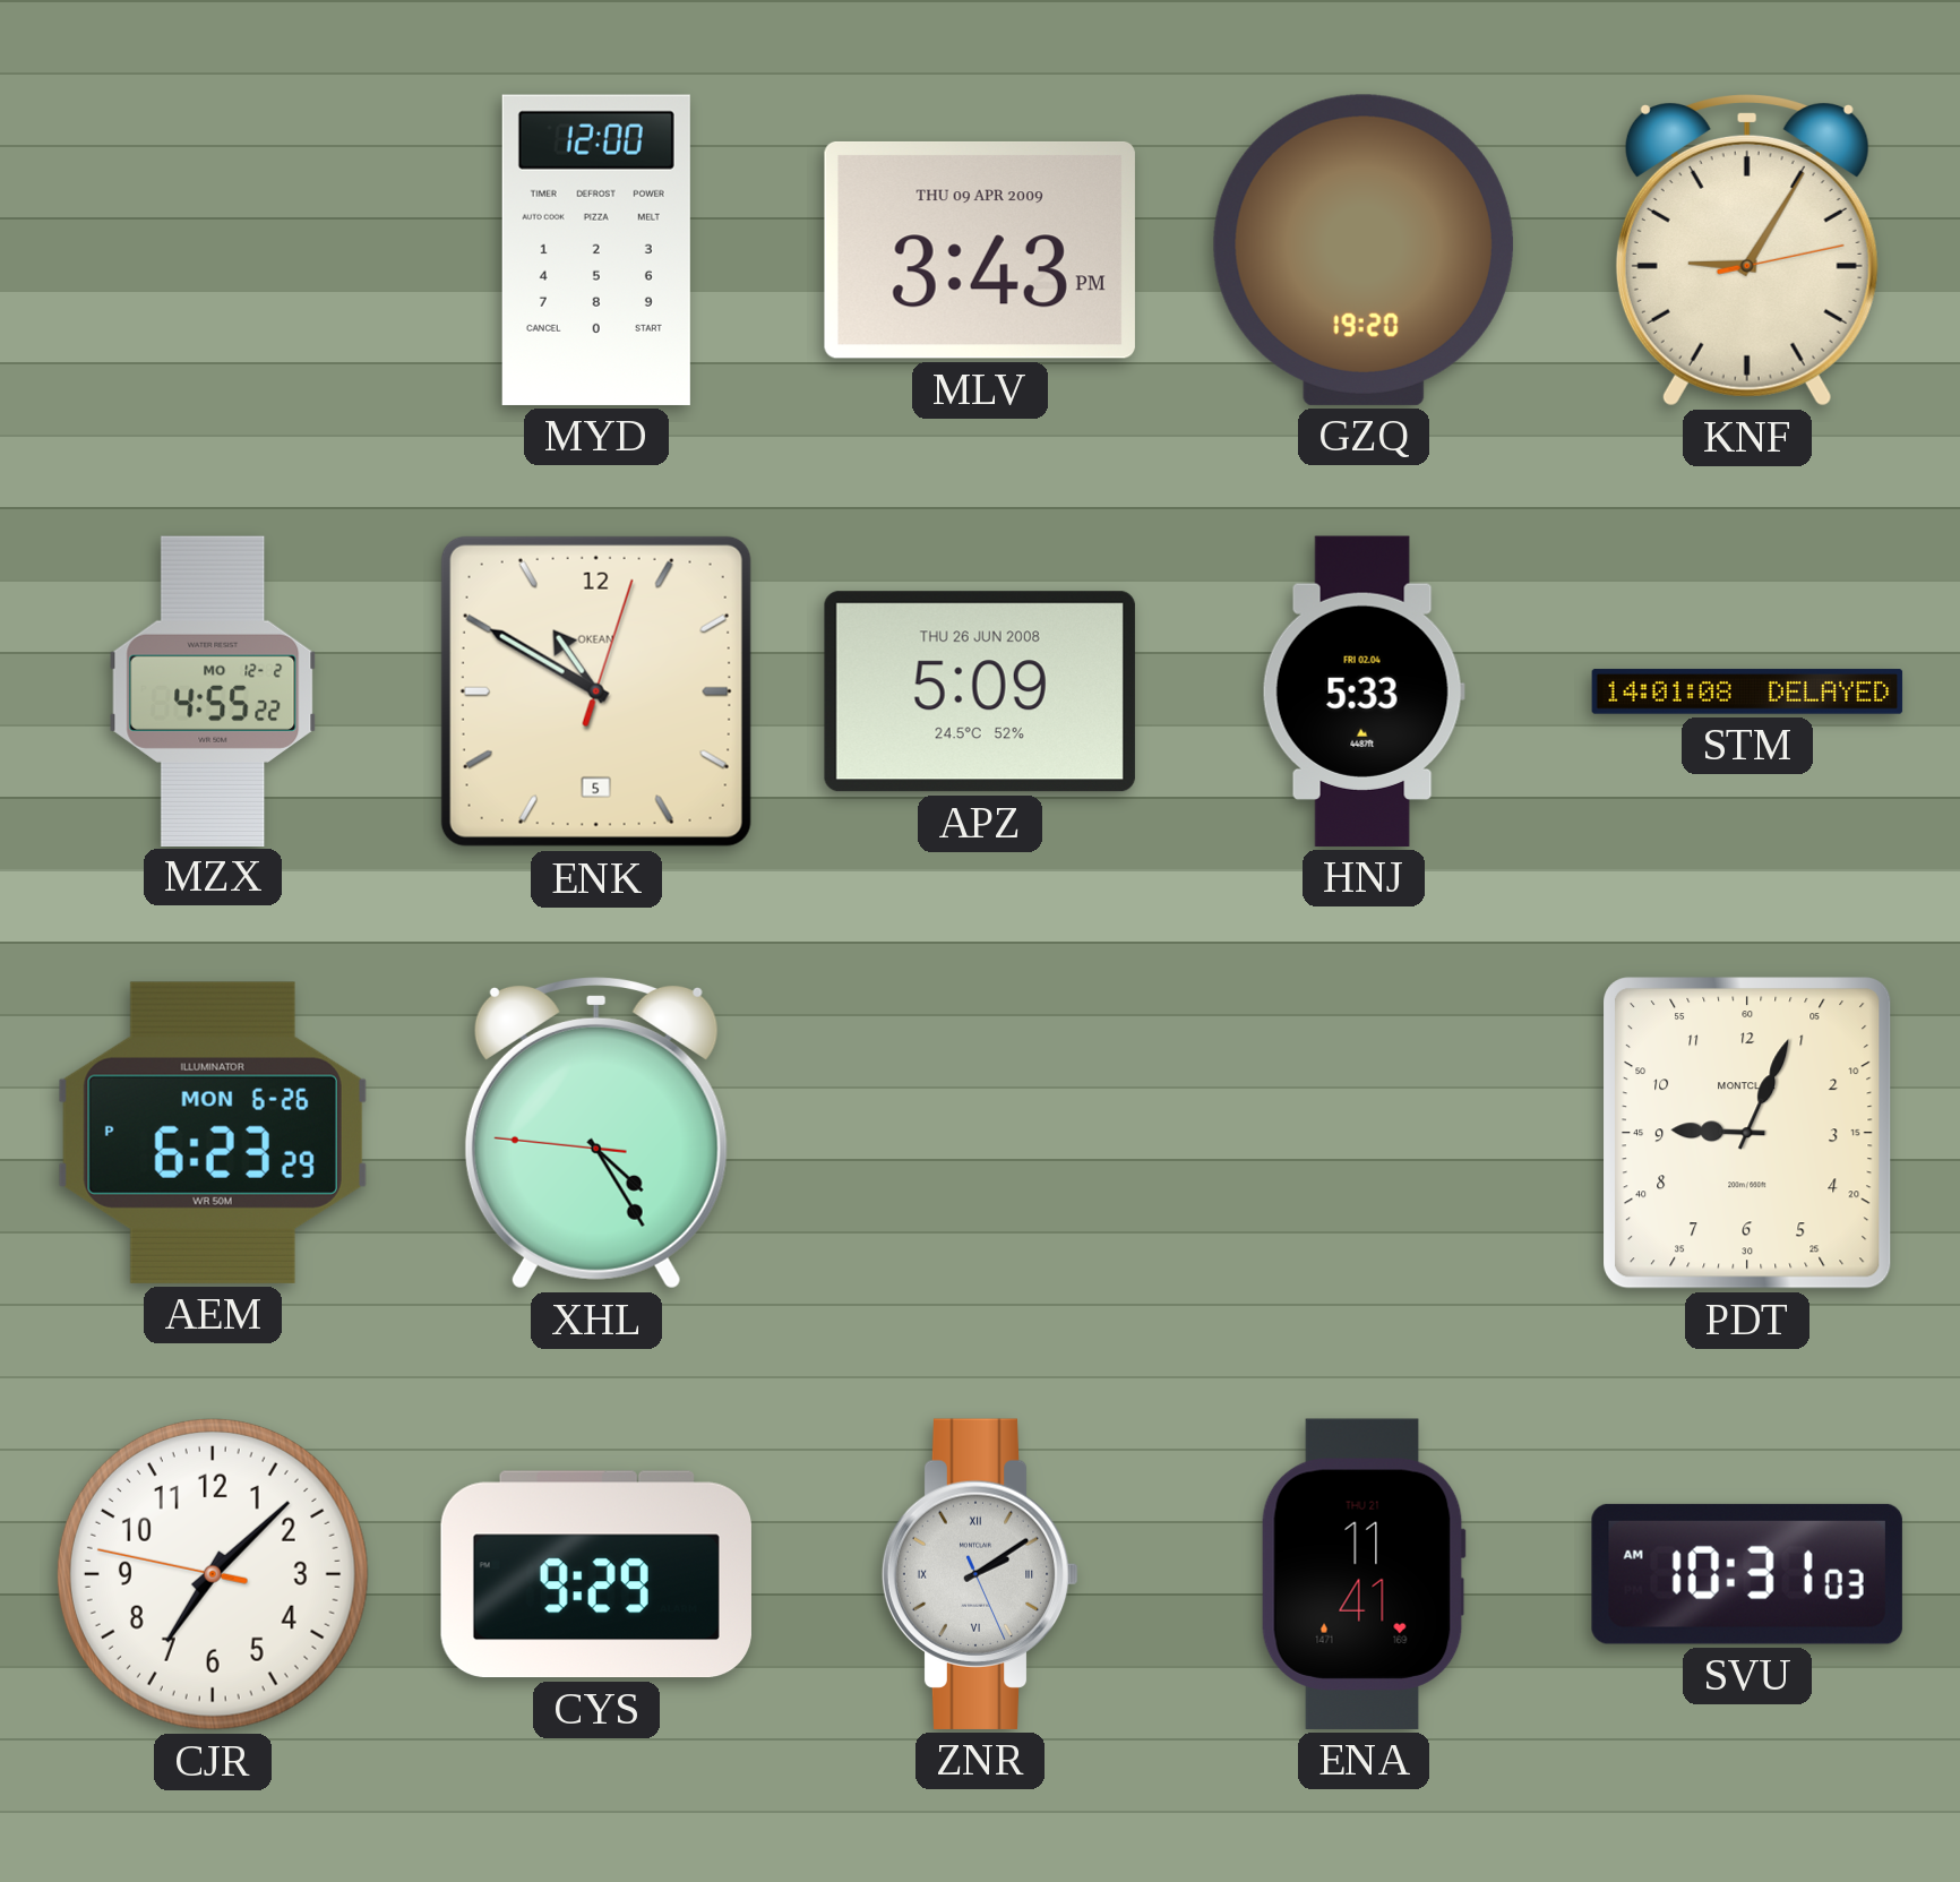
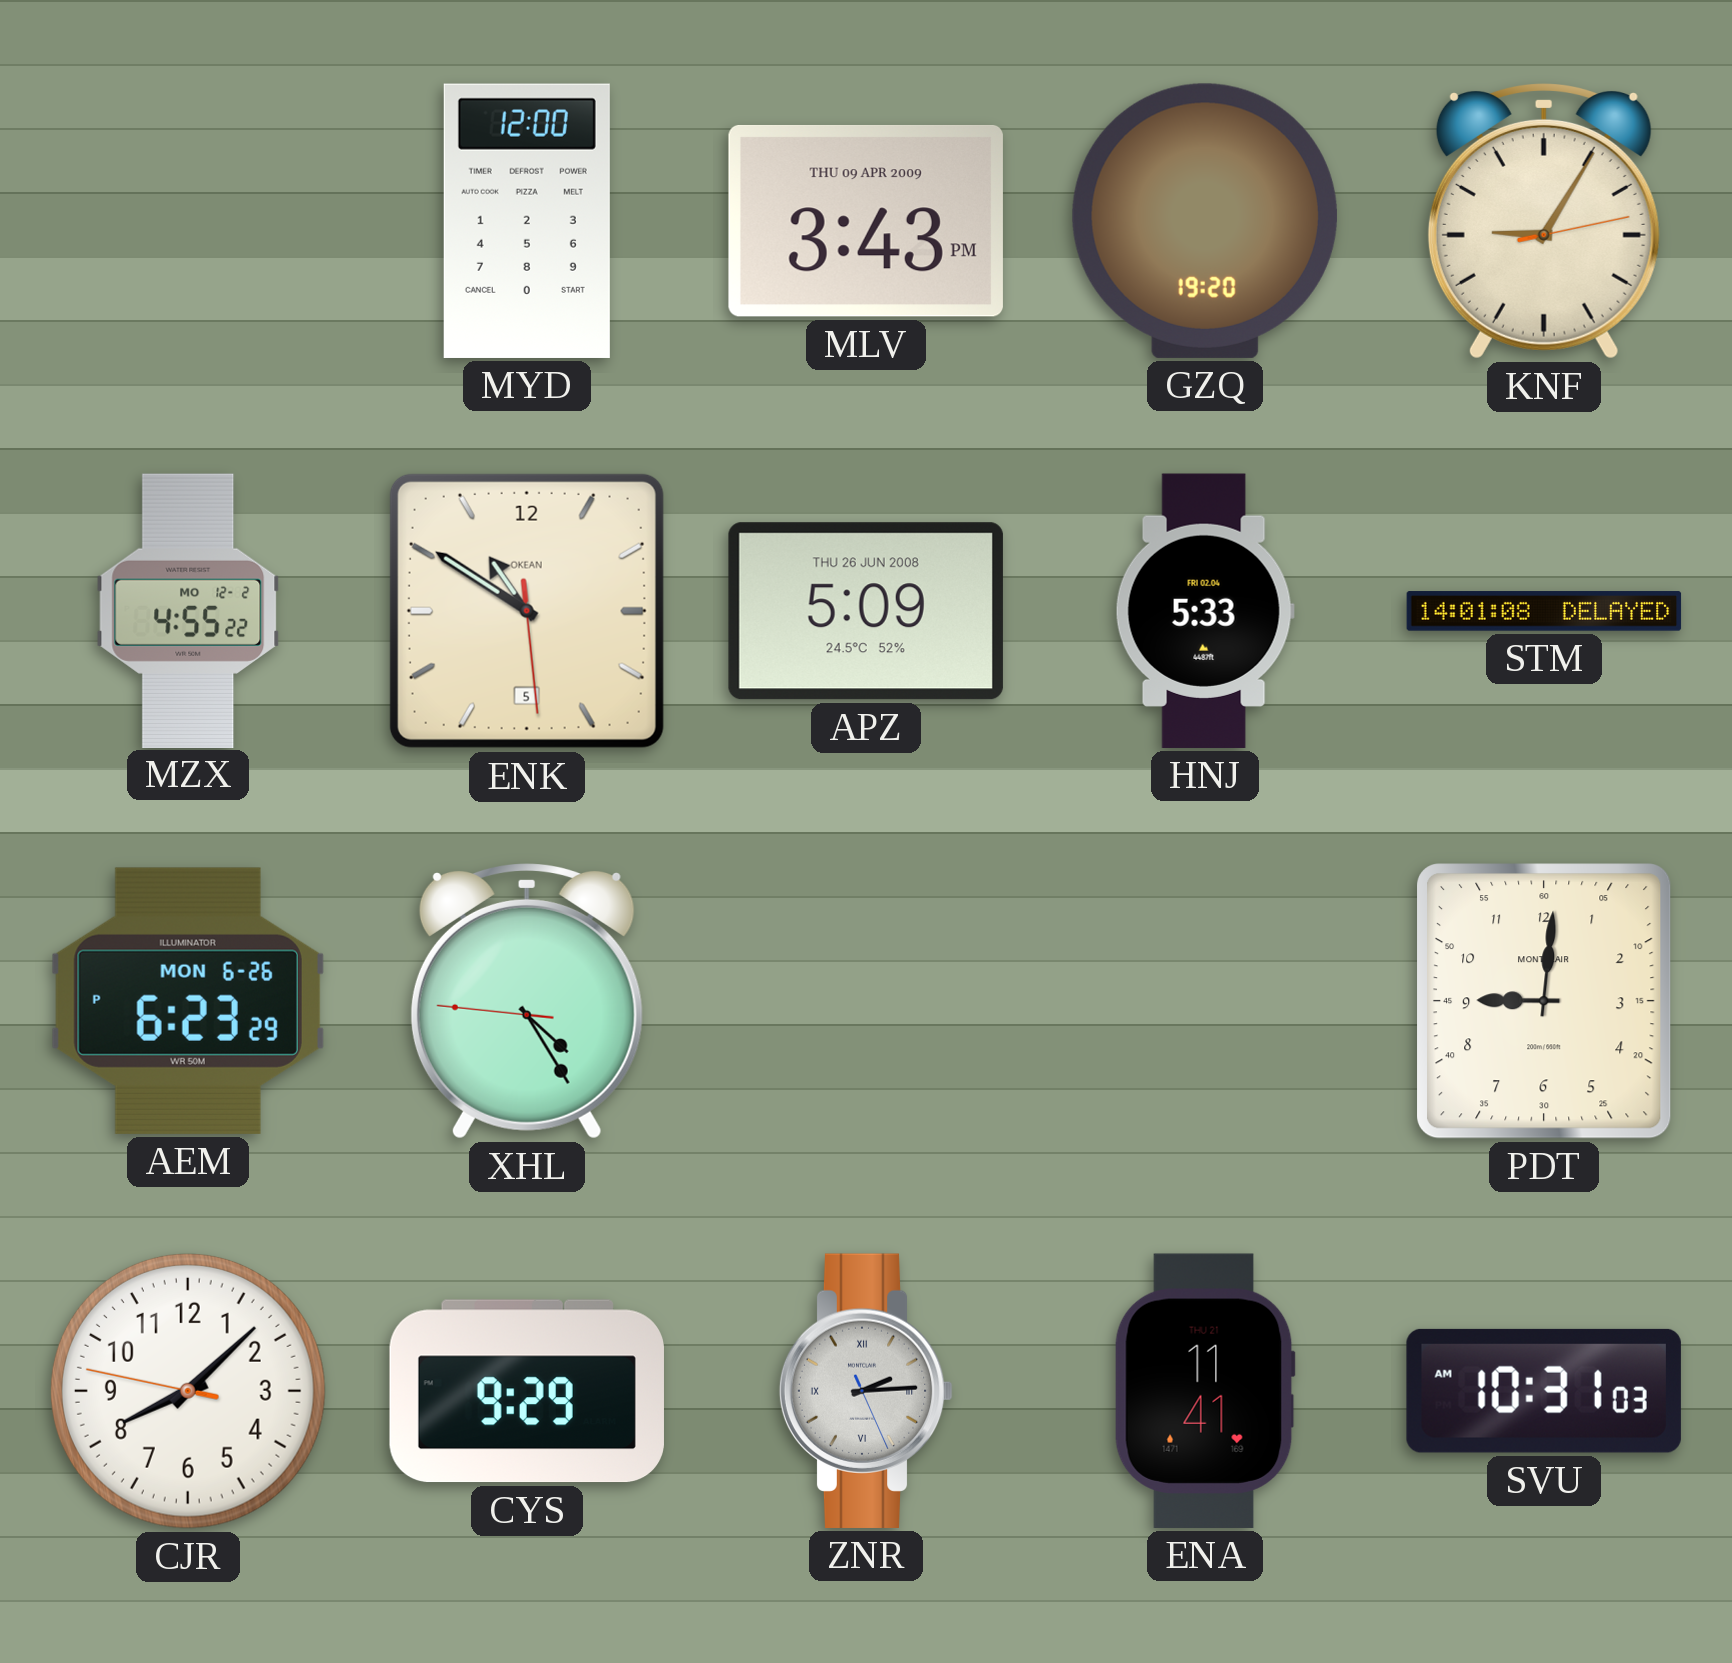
ENK: 10:50:03 -> 10:50:29 (527, 611)
PDT: 9:04 -> 9:01 (1545, 1002)
CJR: 7:07 -> 8:07 (188, 1391)
ZNR: 2:09 -> 2:14 (866, 1391)
